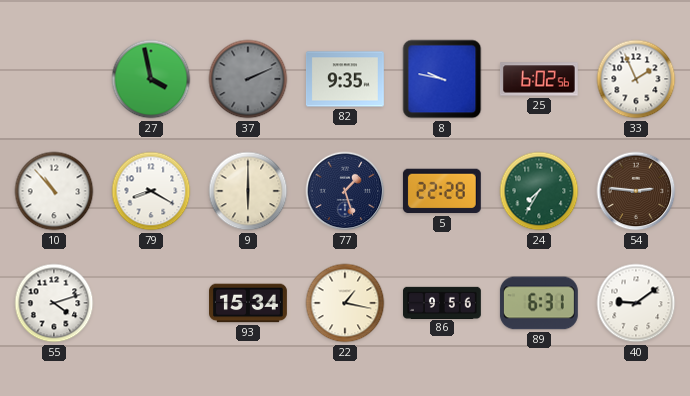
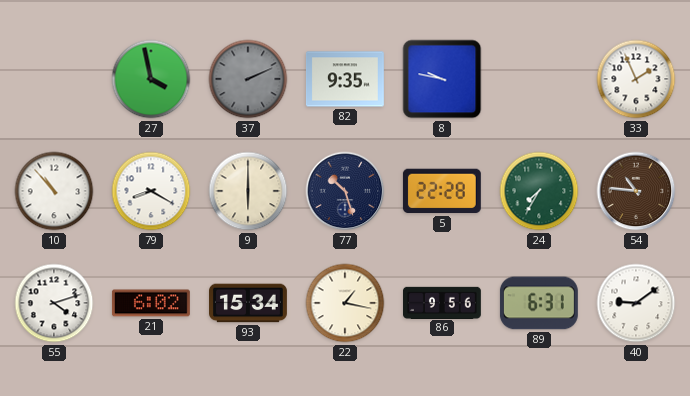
25: 6:02 -> none (539, 79)
77: 1:27 -> 10:27 (345, 191)
54: 2:46 -> 10:46 (636, 191)
21: none -> 6:02 (151, 303)
